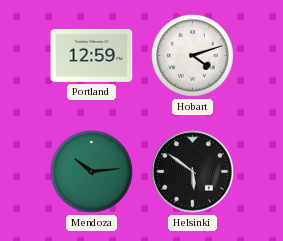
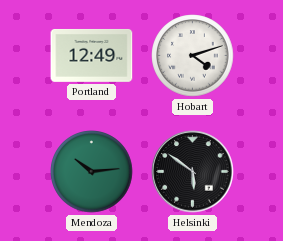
Portland: 12:59 -> 12:49 (92, 55)
